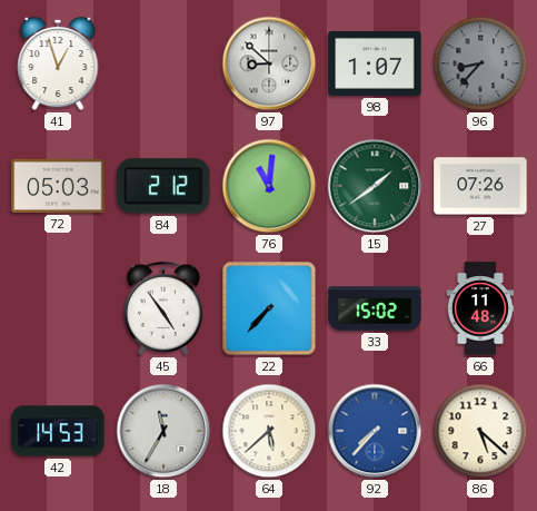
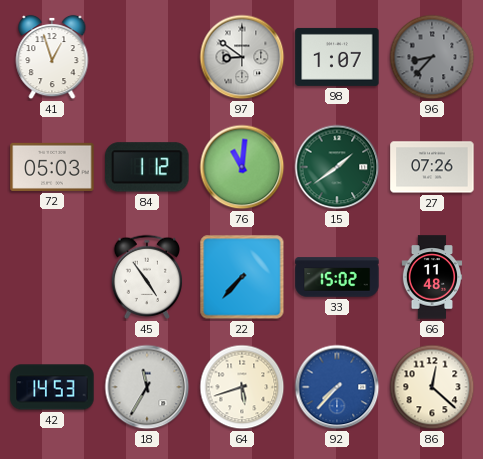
97: 8:52 -> 8:51 (242, 57)
84: 2:12 -> 1:12 (147, 167)
64: 5:38 -> 5:42 (242, 387)
86: 5:22 -> 12:22 (432, 387)
